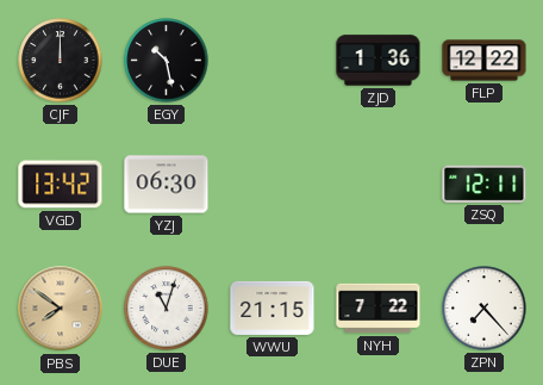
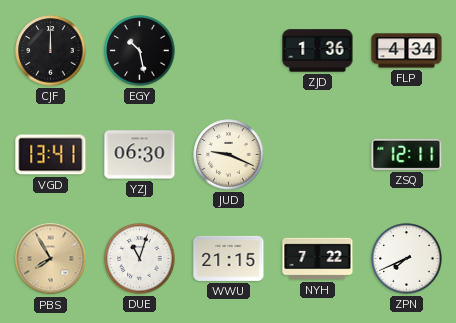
FLP: 12:22 -> 4:34 (407, 51)
VGD: 13:42 -> 13:41 (51, 155)
JUD: none -> 9:19 (229, 155)
PBS: 7:51 -> 7:55 (51, 259)
ZPN: 7:23 -> 7:41 (407, 259)
